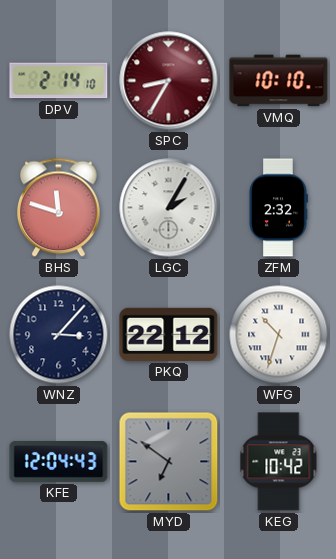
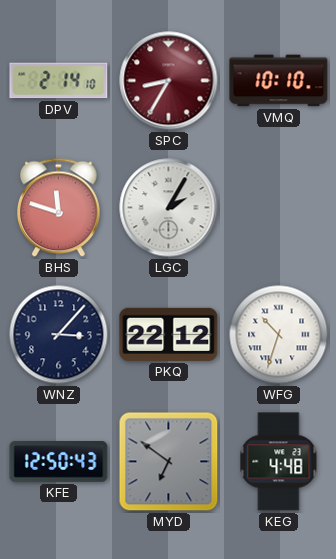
ZFM: 2:32 -> none (278, 208)
KFE: 12:04 -> 12:50 (59, 462)
KEG: 10:42 -> 4:48 (279, 462)
